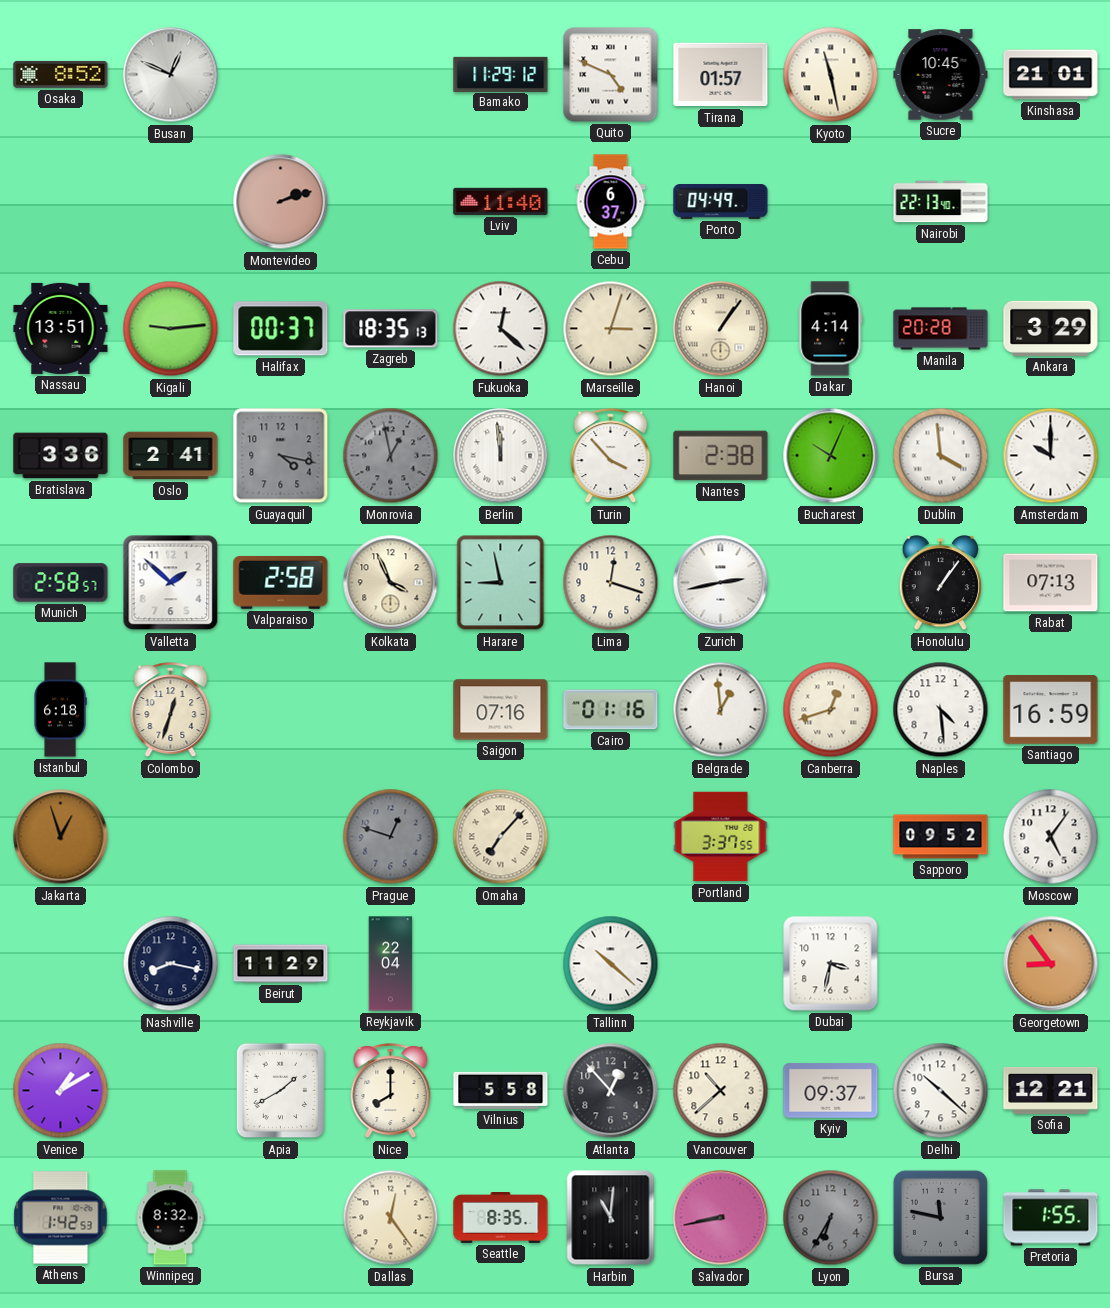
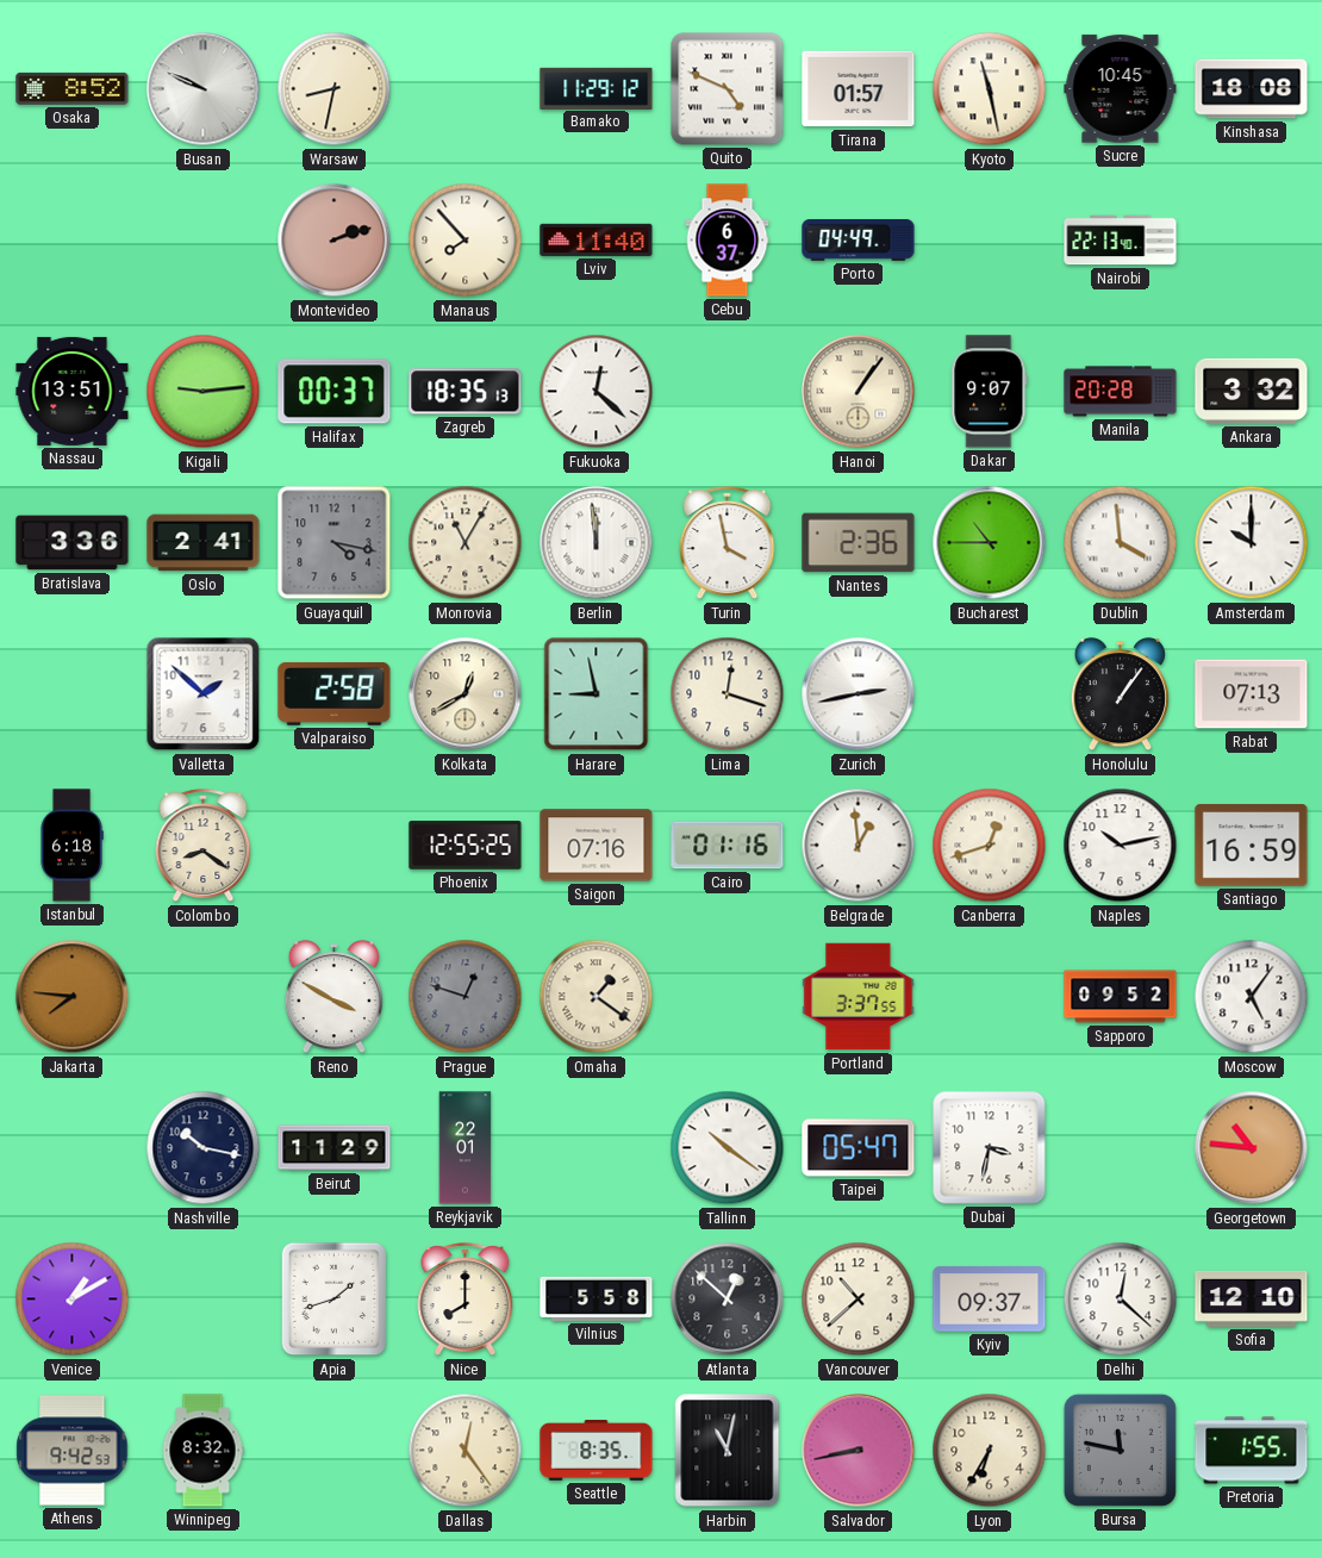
Busan: 12:49 -> 9:49 (204, 89)
Warsaw: none -> 8:32 (335, 89)
Kinshasa: 21:01 -> 18:08 (1252, 89)
Manaus: none -> 7:53 (466, 241)
Marseille: 3:03 -> none (611, 329)
Dakar: 4:14 -> 9:07 (990, 392)
Ankara: 3:29 -> 3:32 (1252, 391)
Monrovia: 12:58 -> 11:05 (466, 543)
Monrovia dial: grey -> cream (466, 543)
Turin: 3:53 -> 3:58 (728, 543)
Nantes: 2:38 -> 2:36 (859, 543)
Bucharest: 10:04 -> 10:45 (990, 543)
Munich: 2:58 -> none (61, 583)
Kolkata: 3:56 -> 12:40 (466, 694)
Colombo: 12:33 -> 8:21 (204, 846)
Phoenix: none -> 12:55 (466, 846)
Naples: 4:29 -> 10:13 (1121, 846)
Jakarta: 12:57 -> 7:46 (73, 997)
Reno: none -> 3:50 (333, 997)
Omaha: 7:07 -> 1:21 (597, 997)
Nashville: 8:17 -> 10:17 (204, 1148)
Reykjavik: 22:04 -> 22:01 (466, 1148)
Tallinn: 10:22 -> 10:21 (728, 1148)
Taipei: none -> 05:47 (859, 1148)
Georgetown: 8:54 -> 10:46 (1252, 1148)
Apia: 1:40 -> 1:42 (335, 1300)
Atlanta: 12:53 -> 12:52 (728, 1300)
Delhi: 10:22 -> 12:22 (1121, 1300)
Sofia: 12:21 -> 12:10 (1252, 1298)
Athens: 1:42 -> 9:42 (73, 1451)
Harbin: 11:01 -> 11:02 (728, 1451)
Lyon dial: grey -> cream (990, 1451)
